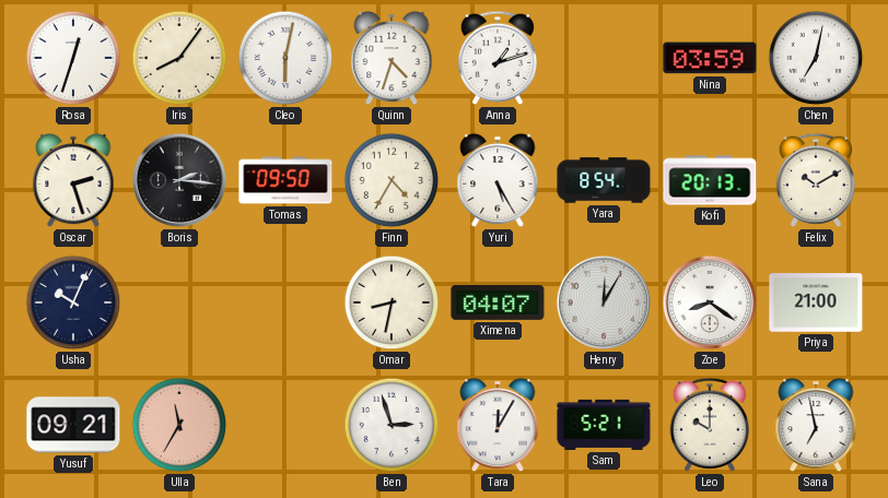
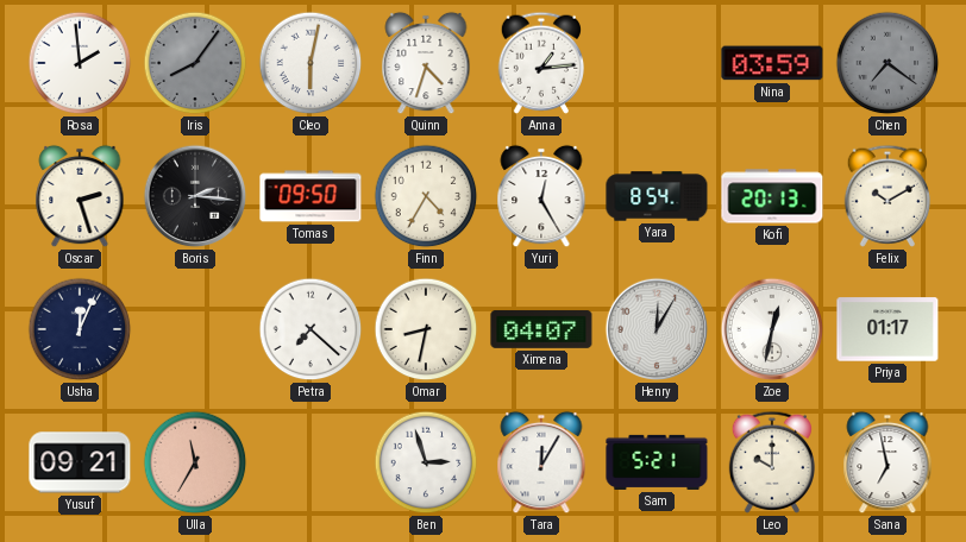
Rosa: 12:33 -> 1:59 (80, 63)
Iris dial: cream -> grey (195, 63)
Anna: 1:12 -> 1:14 (540, 63)
Chen: 7:02 -> 7:21 (887, 63)
Chen dial: white -> grey (887, 63)
Yuri: 5:25 -> 12:25 (541, 196)
Usha: 10:04 -> 12:04 (80, 329)
Petra: none -> 7:22 (310, 329)
Zoe: 8:21 -> 12:32 (772, 329)
Priya: 21:00 -> 01:17 (887, 329)
